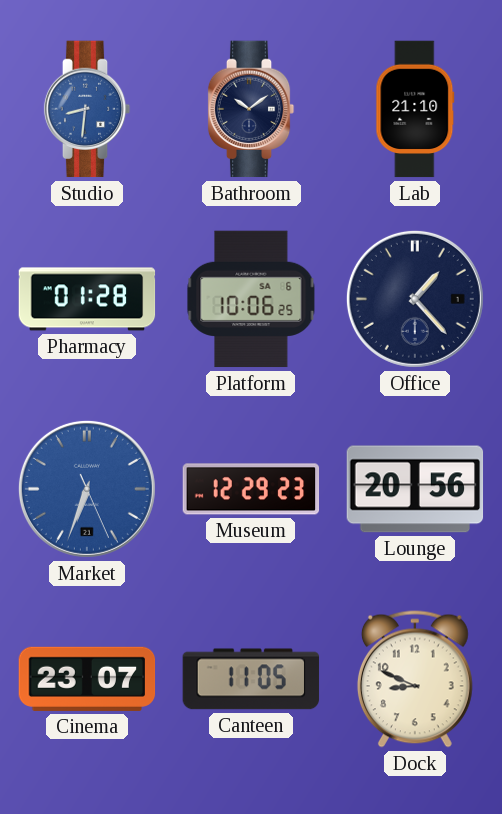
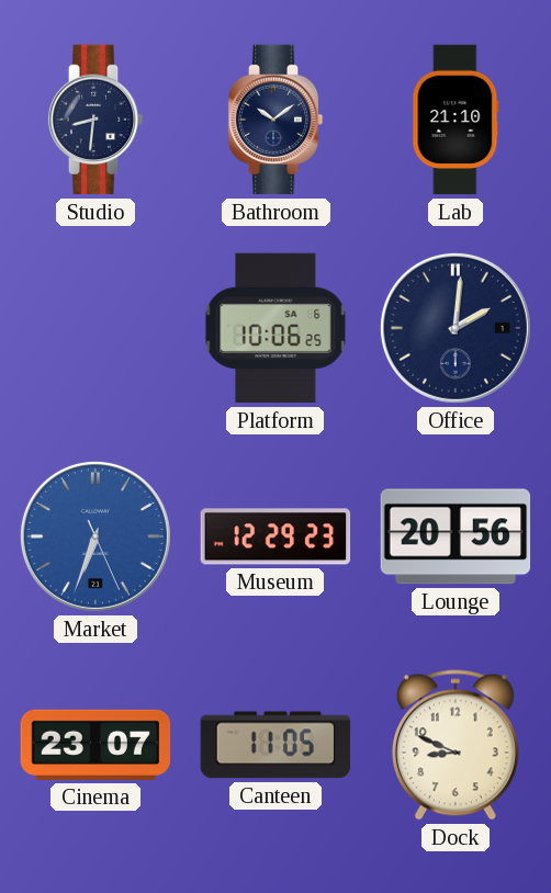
Studio dial: blue -> navy (95, 120)
Pharmacy: 01:28 -> none (87, 299)
Office: 1:23 -> 2:01 (456, 328)
